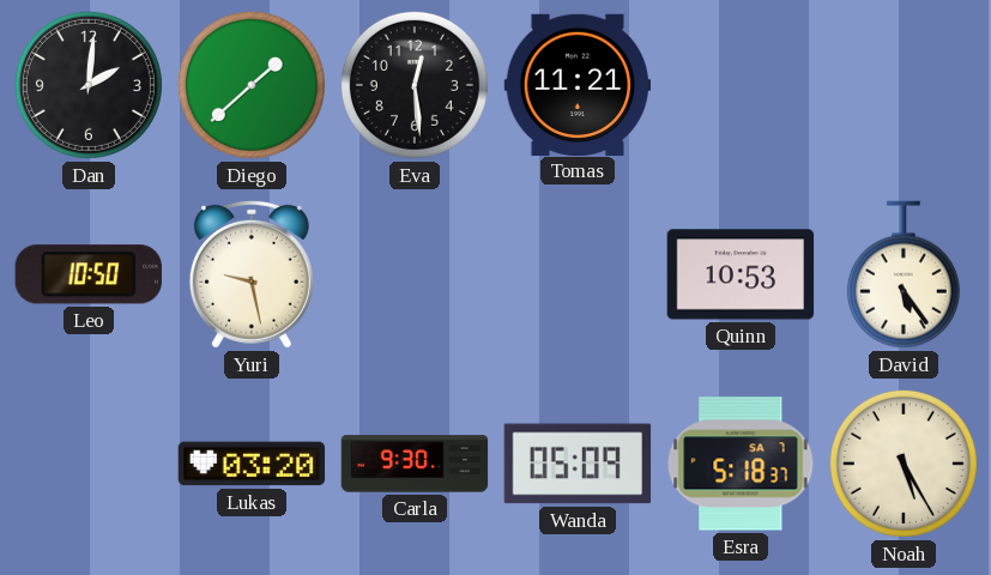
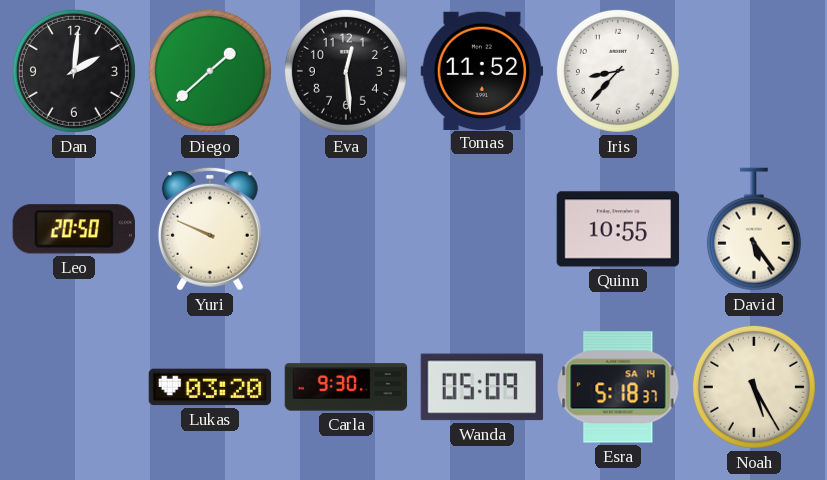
Tomas: 11:21 -> 11:52 (482, 70)
Iris: none -> 8:37 (618, 71)
Leo: 10:50 -> 20:50 (74, 229)
Yuri: 9:28 -> 9:49 (210, 229)
Quinn: 10:53 -> 10:55 (618, 229)
Esra date: SA 7 -> SA 14 (618, 387)
